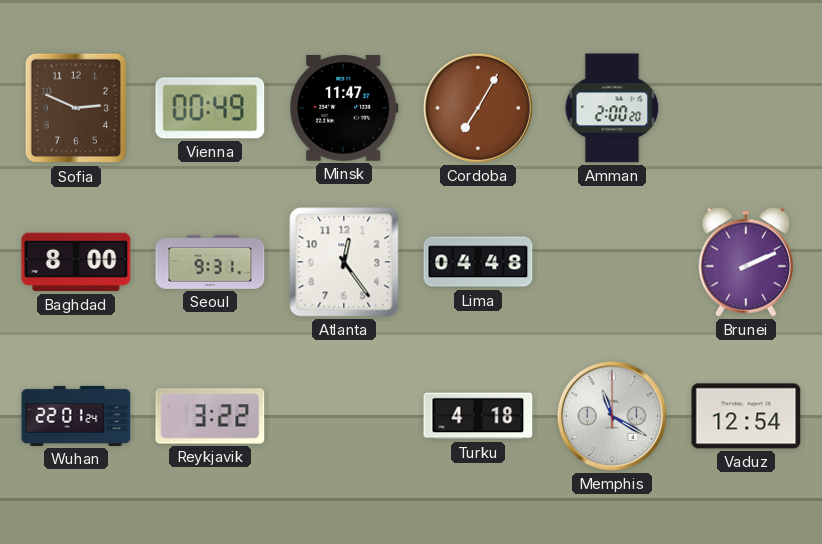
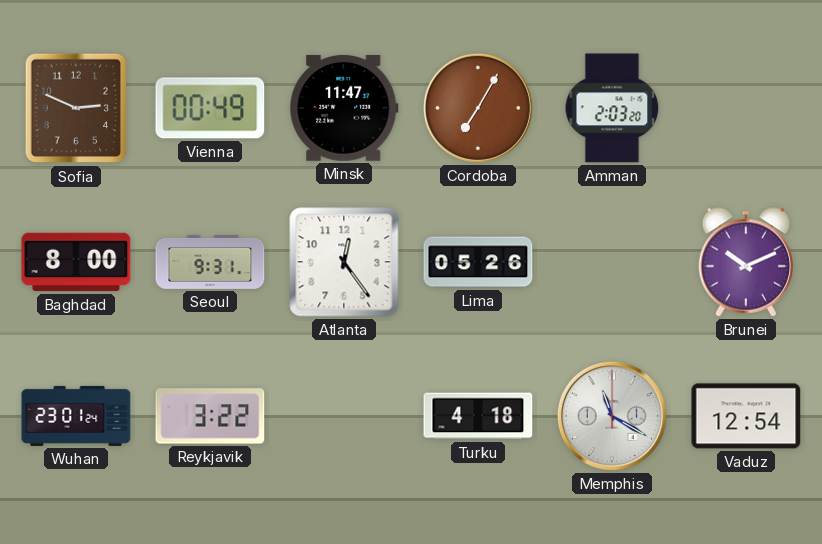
Amman: 2:00 -> 2:03 (612, 108)
Lima: 04:48 -> 05:26 (478, 262)
Brunei: 2:11 -> 10:11 (745, 262)
Wuhan: 22:01 -> 23:01 (76, 416)
